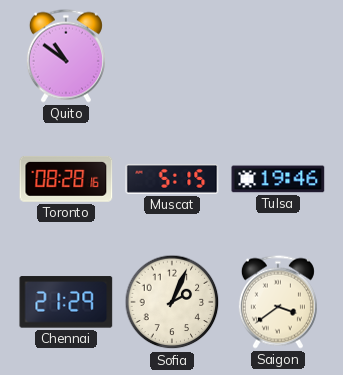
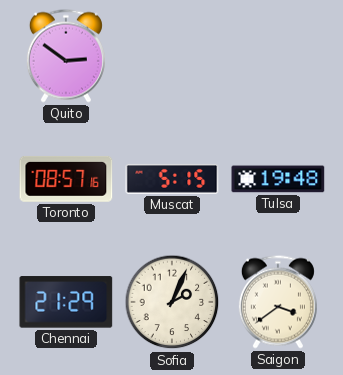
Quito: 10:51 -> 2:51 (66, 56)
Toronto: 08:28 -> 08:57 (66, 179)
Tulsa: 19:46 -> 19:48 (278, 179)
